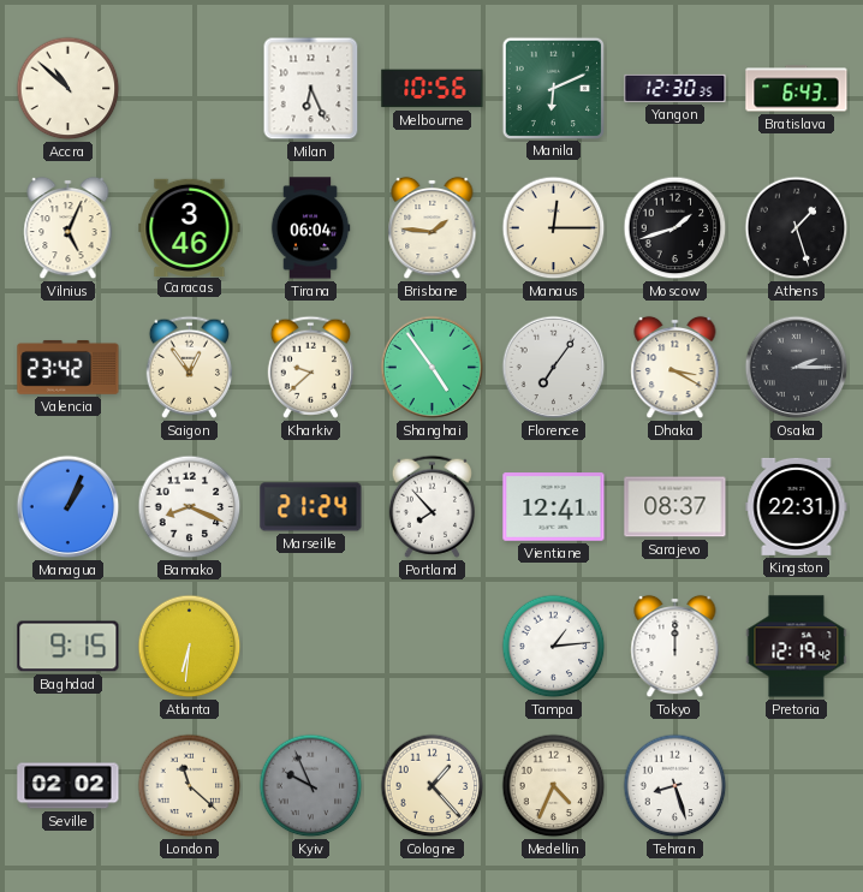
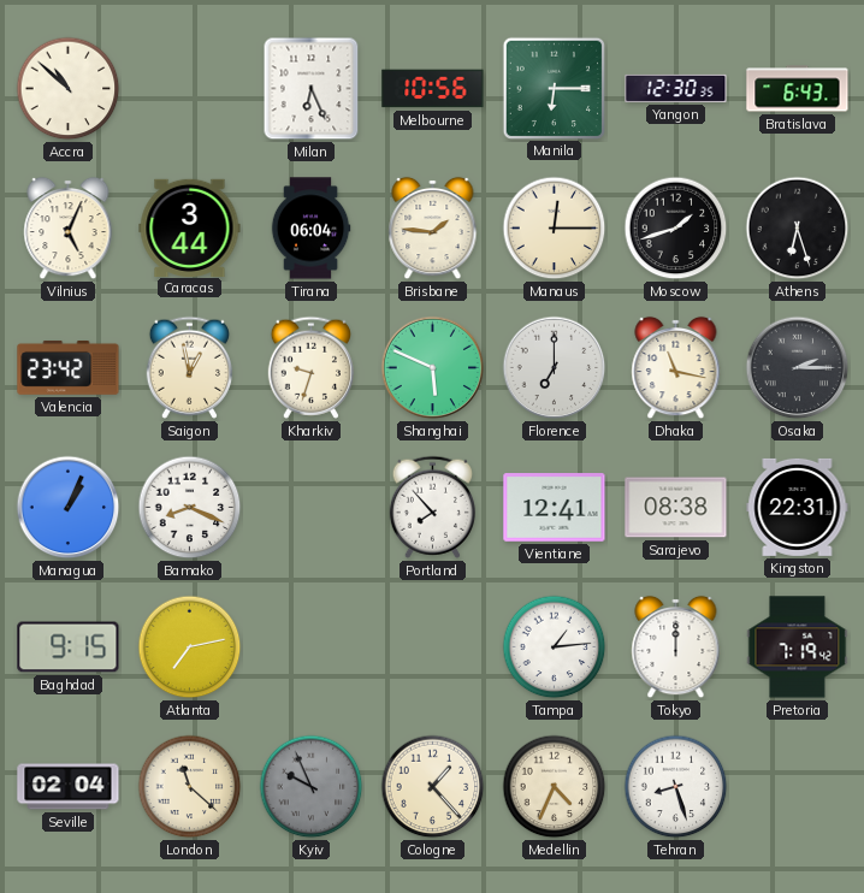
Manila: 6:11 -> 6:15 (554, 88)
Caracas: 3:46 -> 3:44 (190, 227)
Athens: 1:27 -> 6:27 (798, 229)
Saigon: 12:54 -> 12:58 (189, 367)
Kharkiv: 9:38 -> 9:33 (310, 367)
Shanghai: 4:54 -> 5:49 (433, 368)
Florence: 7:06 -> 7:00 (555, 368)
Dhaka: 3:20 -> 11:17 (676, 368)
Marseille: 21:24 -> none (311, 507)
Sarajevo: 08:37 -> 08:38 (676, 508)
Atlanta: 6:31 -> 7:13 (190, 647)
Pretoria: 12:19 -> 7:19 (798, 647)
Seville: 02:02 -> 02:04 (69, 787)
